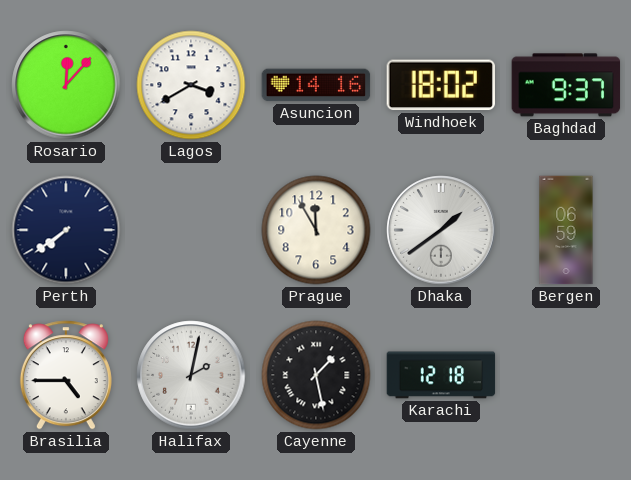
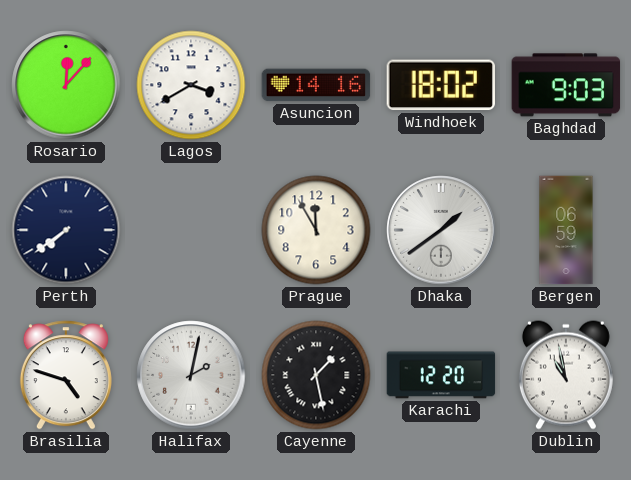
Baghdad: 9:37 -> 9:03 (566, 85)
Brasilia: 4:45 -> 4:48 (66, 375)
Karachi: 12:18 -> 12:20 (441, 375)
Dublin: none -> 10:58 (566, 375)
